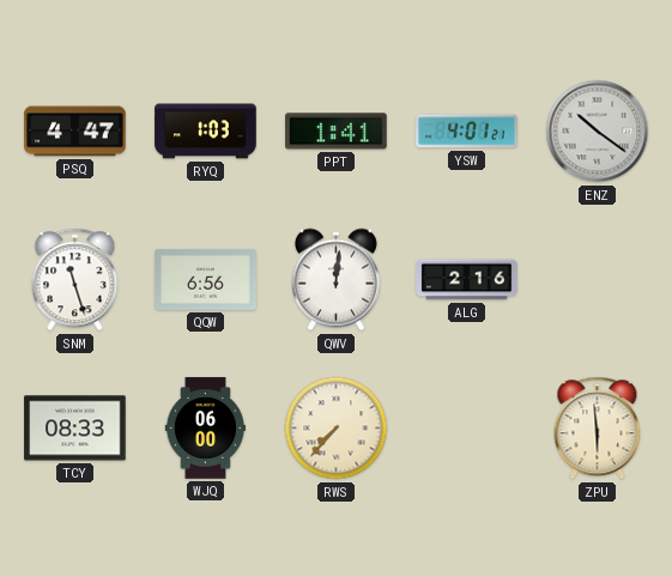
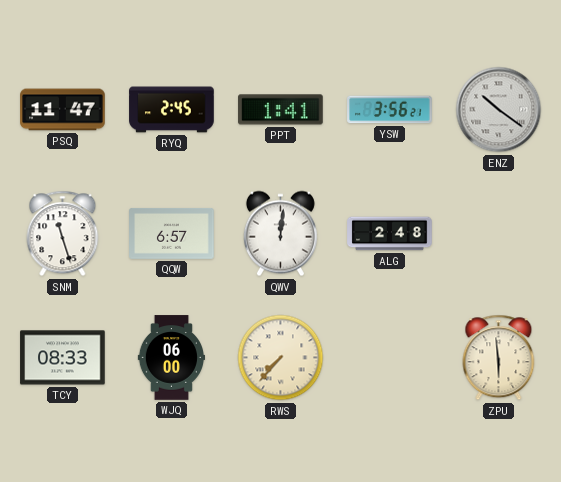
PSQ: 4:47 -> 11:47 (63, 110)
RYQ: 1:03 -> 2:45 (172, 110)
YSW: 4:01 -> 3:56 (390, 110)
QQW: 6:56 -> 6:57 (172, 233)
ALG: 2:16 -> 2:48 (390, 234)
